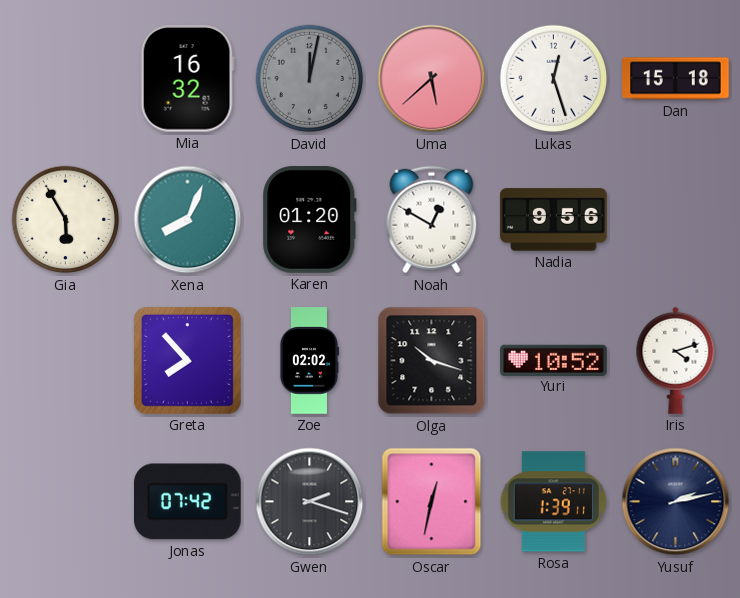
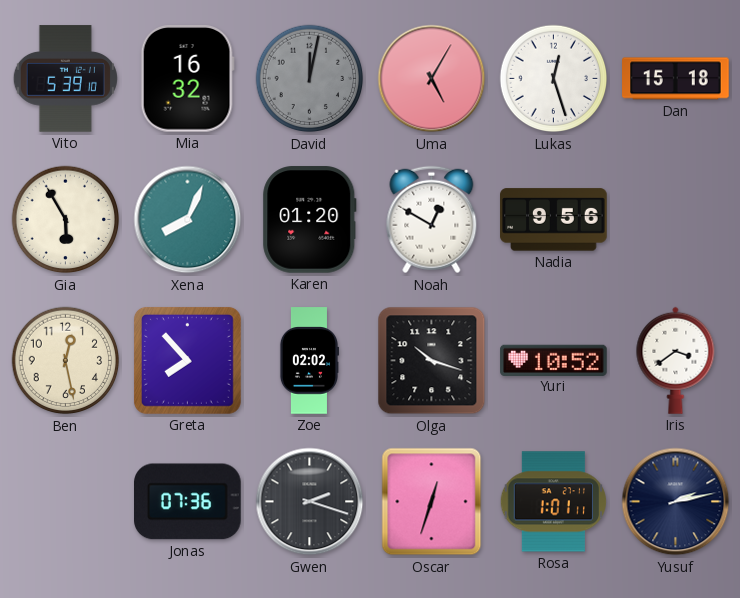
Vito: none -> 5:39 (65, 79)
Uma: 5:38 -> 5:05 (432, 79)
Ben: none -> 12:28 (66, 361)
Iris: 4:12 -> 3:39 (676, 360)
Jonas: 07:42 -> 07:36 (188, 502)
Oscar: 12:32 -> 12:33 (432, 502)
Rosa: 1:39 -> 1:01 (553, 502)
